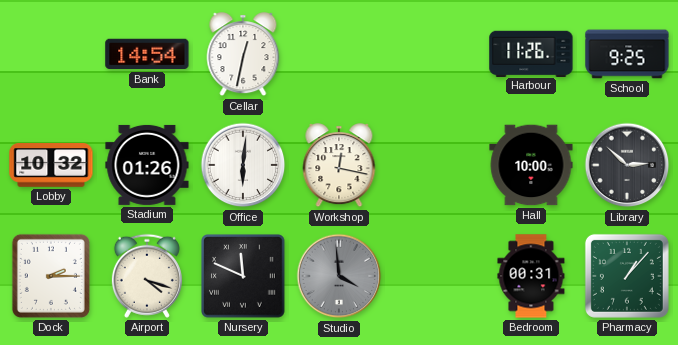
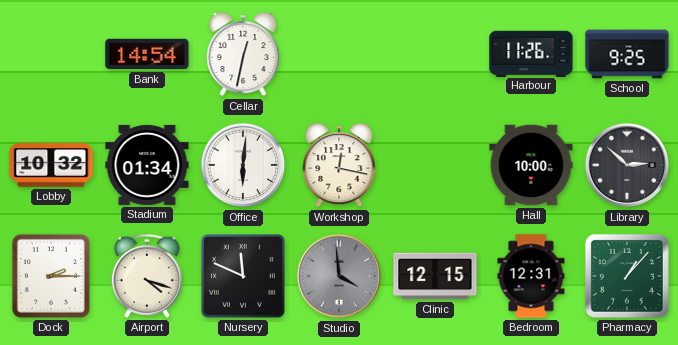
Stadium: 01:26 -> 01:34 (147, 165)
Clinic: none -> 12:15 (435, 276)
Bedroom: 00:31 -> 12:31 (531, 276)
